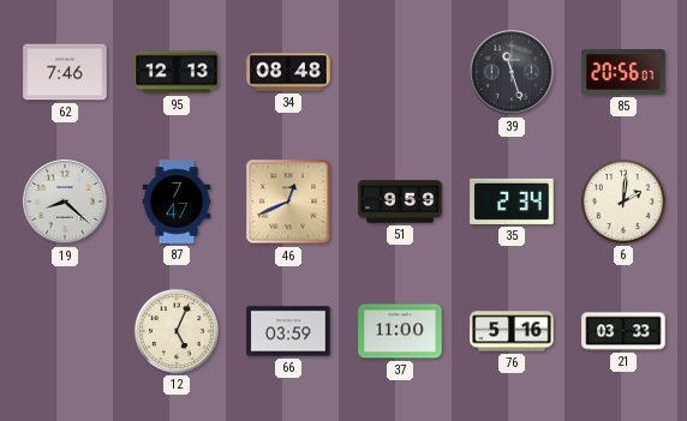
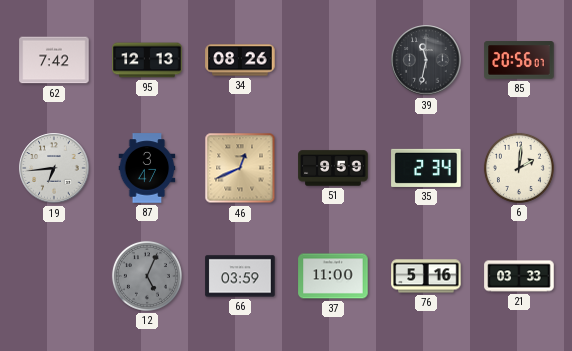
62: 7:46 -> 7:42 (54, 60)
34: 08:48 -> 08:26 (240, 60)
39: 11:27 -> 11:32 (426, 60)
19: 8:22 -> 6:44 (54, 168)
87: 7:47 -> 3:47 (147, 168)
12 dial: cream -> grey (147, 276)
